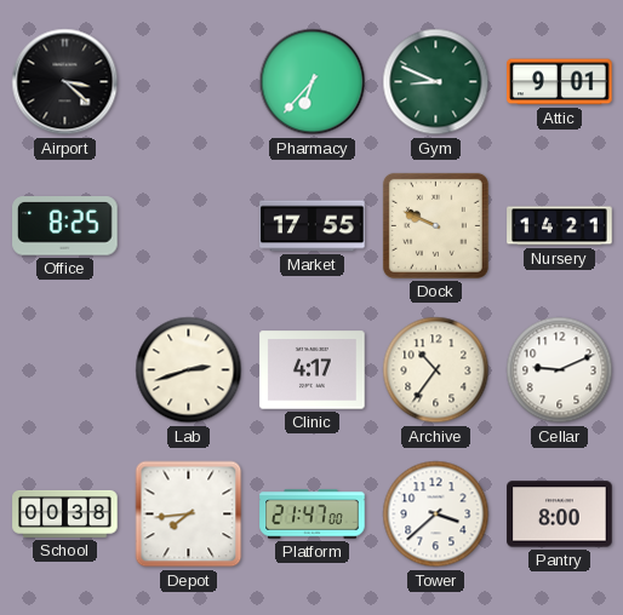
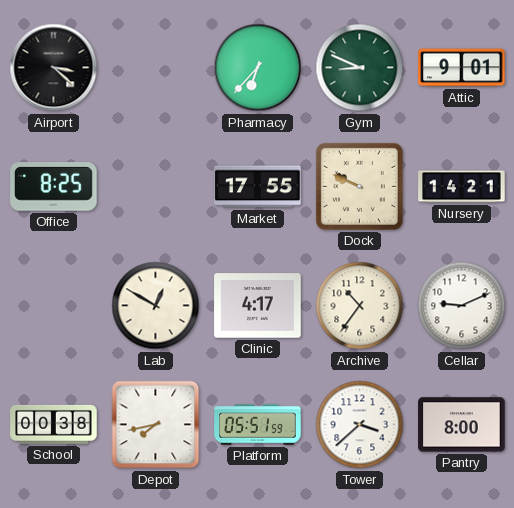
Lab: 2:42 -> 12:50 (156, 306)
Depot: 7:44 -> 7:43 (156, 425)
Platform: 21:47 -> 05:51 (258, 425)
